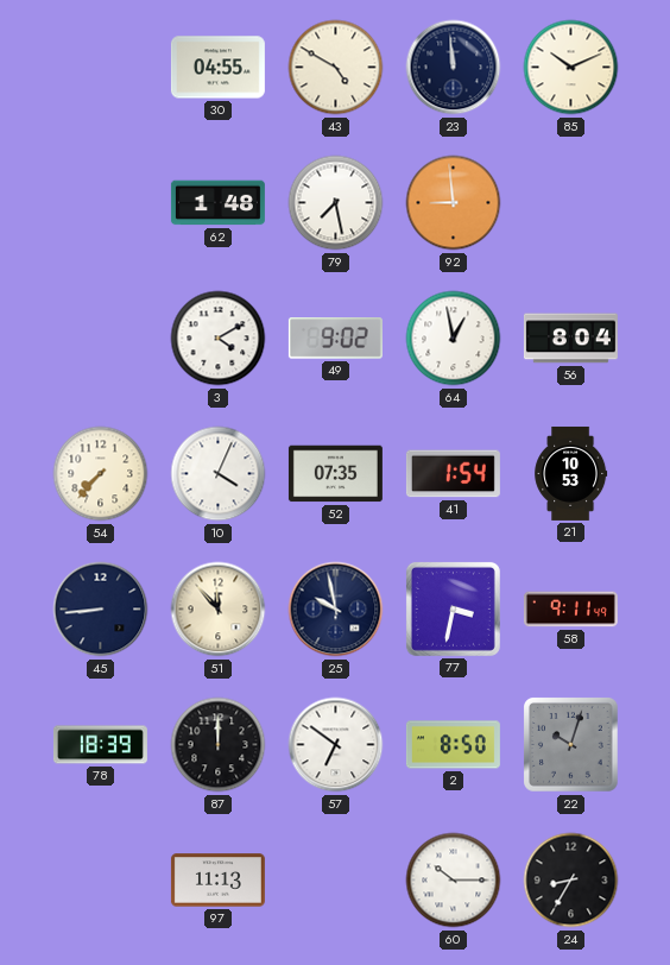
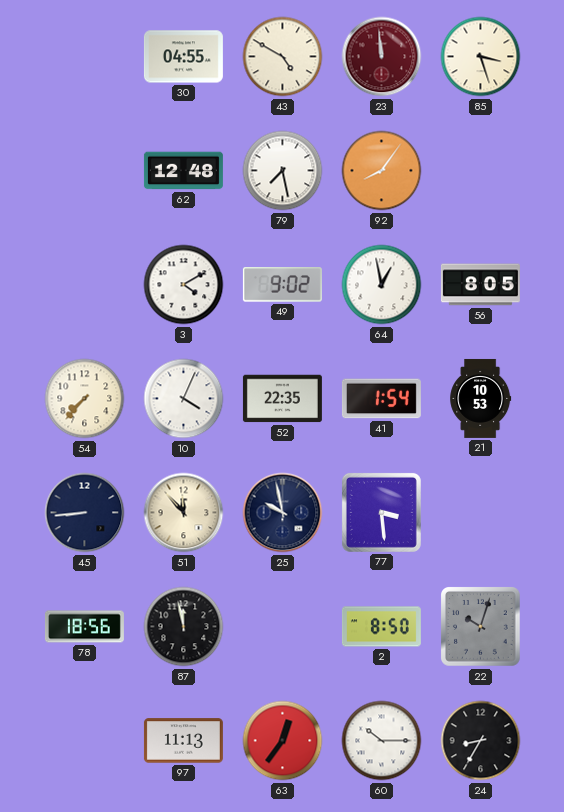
23 dial: navy -> burgundy (382, 57)
85: 10:11 -> 3:27 (481, 57)
62: 1:48 -> 12:48 (183, 171)
92: 8:59 -> 8:06 (382, 171)
56: 8:04 -> 8:05 (480, 285)
52: 07:35 -> 22:35 (282, 399)
77: 3:32 -> 3:29 (381, 512)
58: 9:11 -> none (570, 610)
78: 18:39 -> 18:56 (84, 627)
87: 12:00 -> 11:58 (184, 627)
57: 6:51 -> none (336, 745)
63: none -> 12:36 (283, 741)
